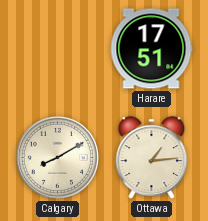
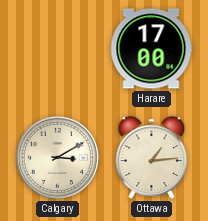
Harare: 17:51 -> 17:00 (151, 49)
Calgary: 8:10 -> 3:10 (57, 157)
